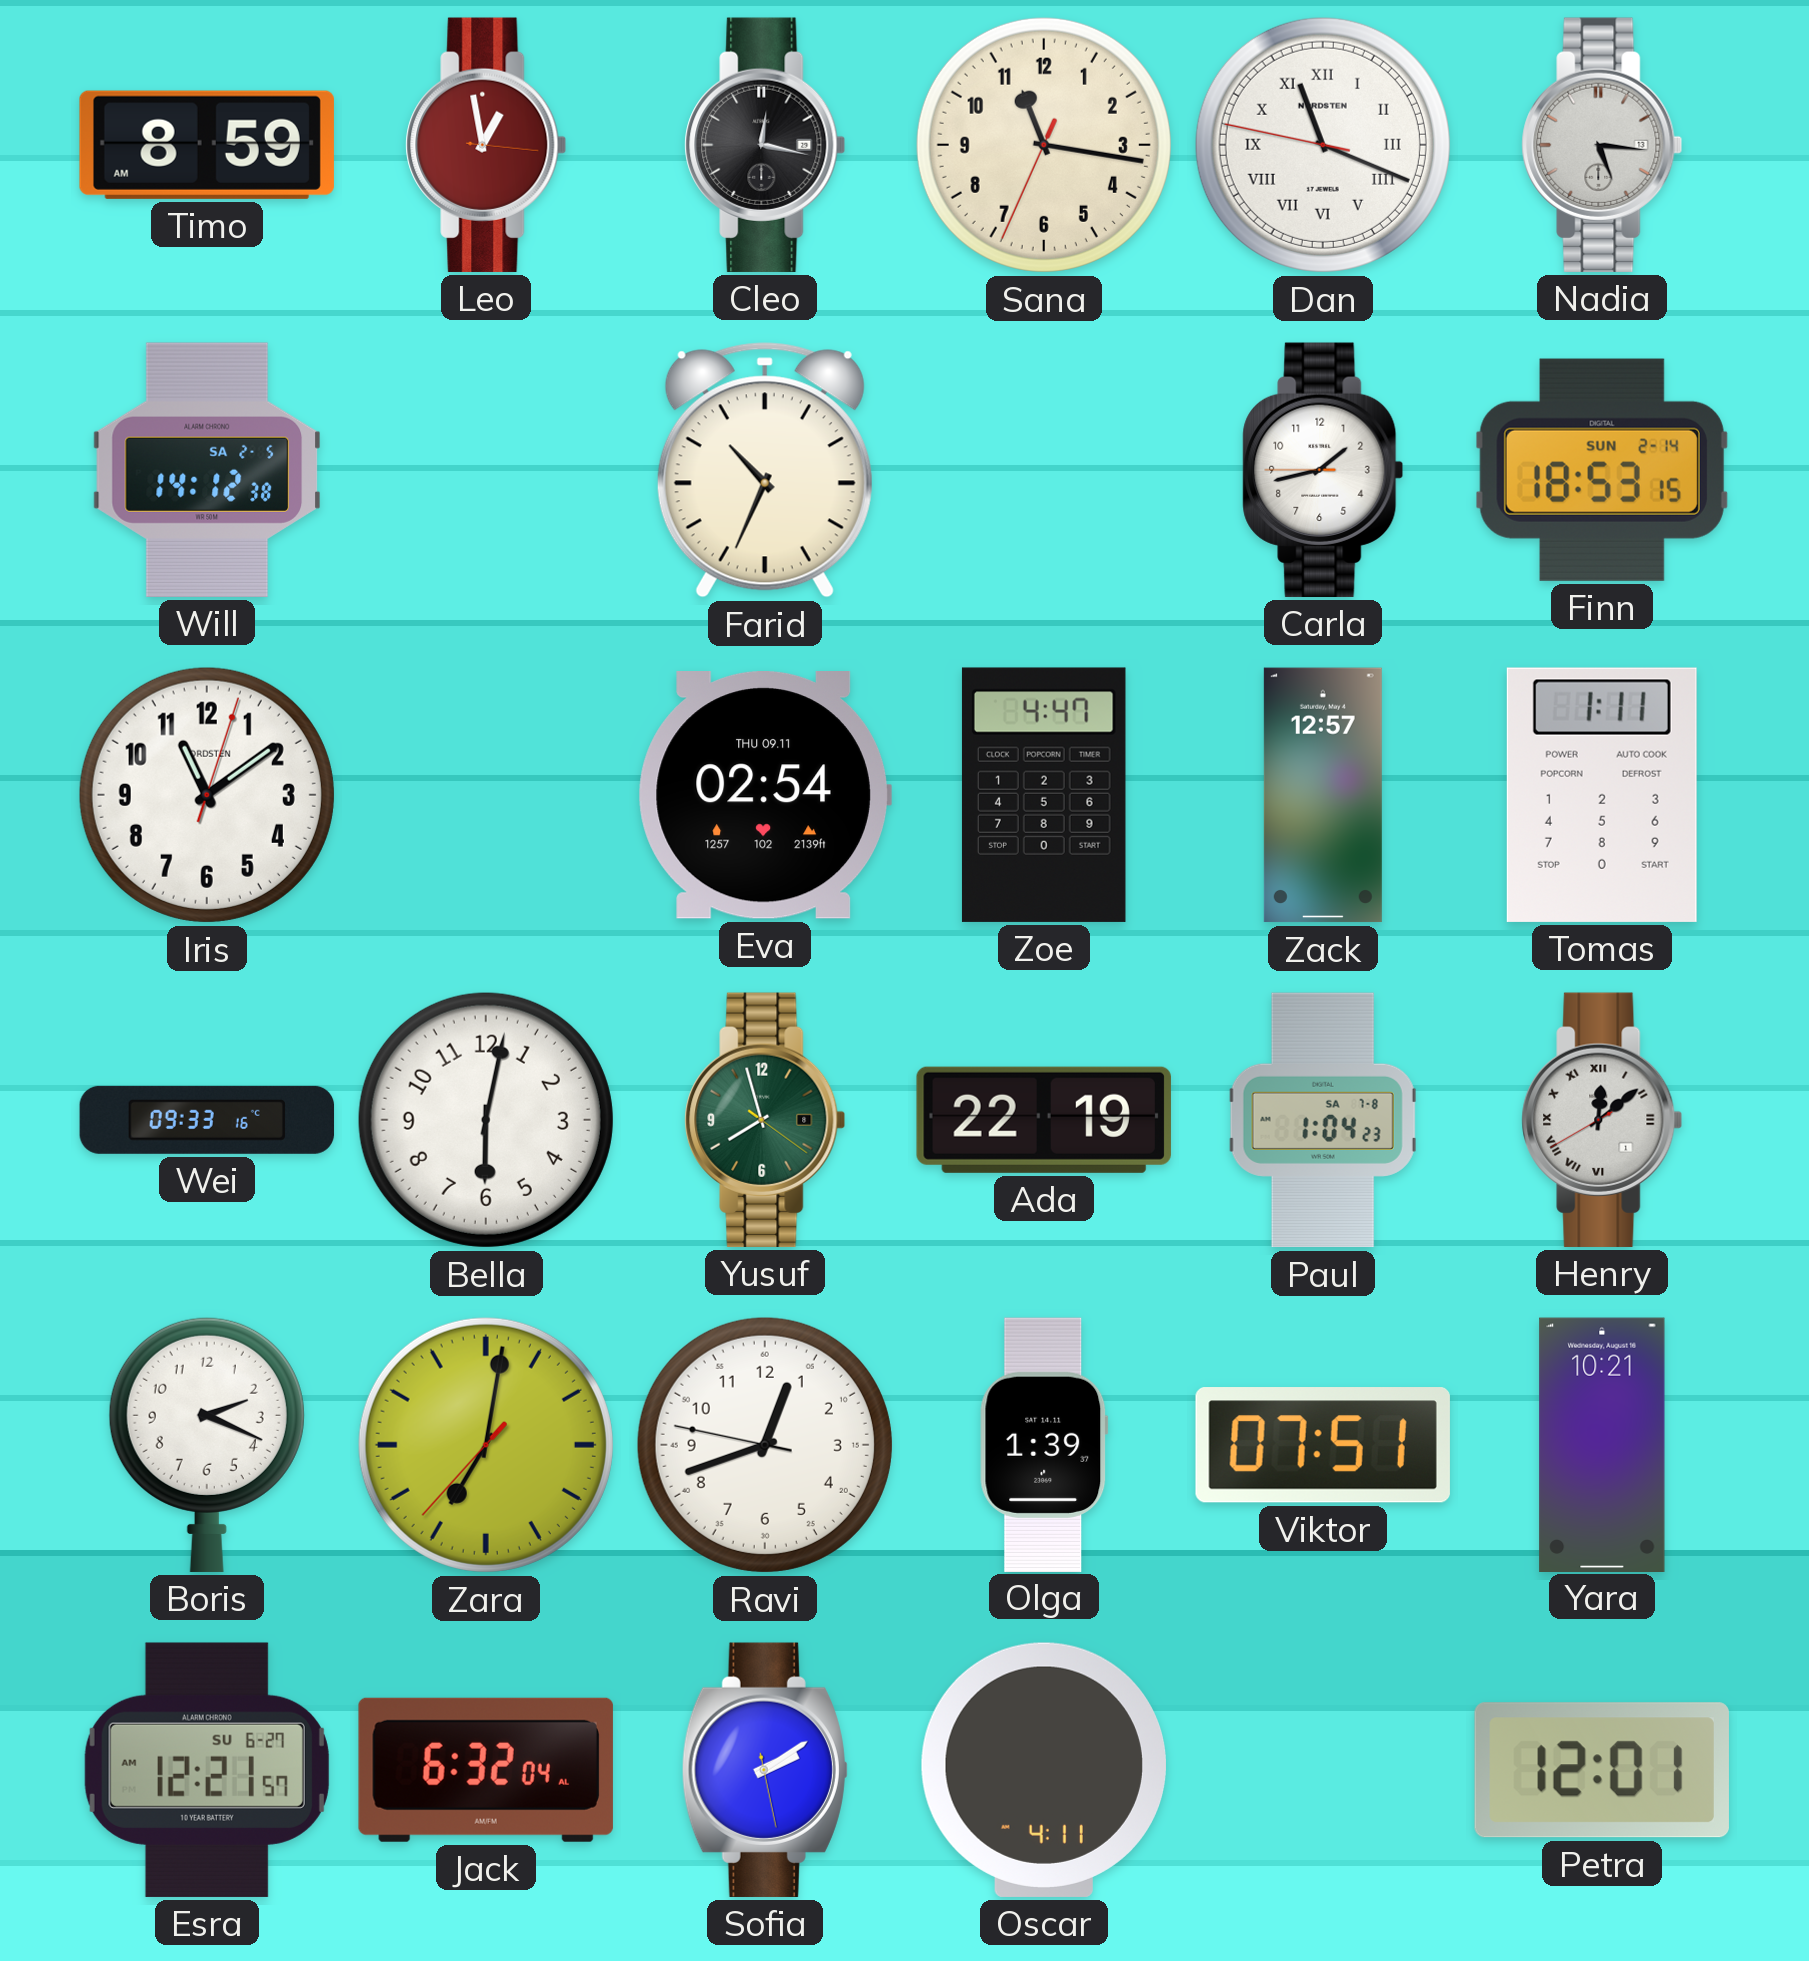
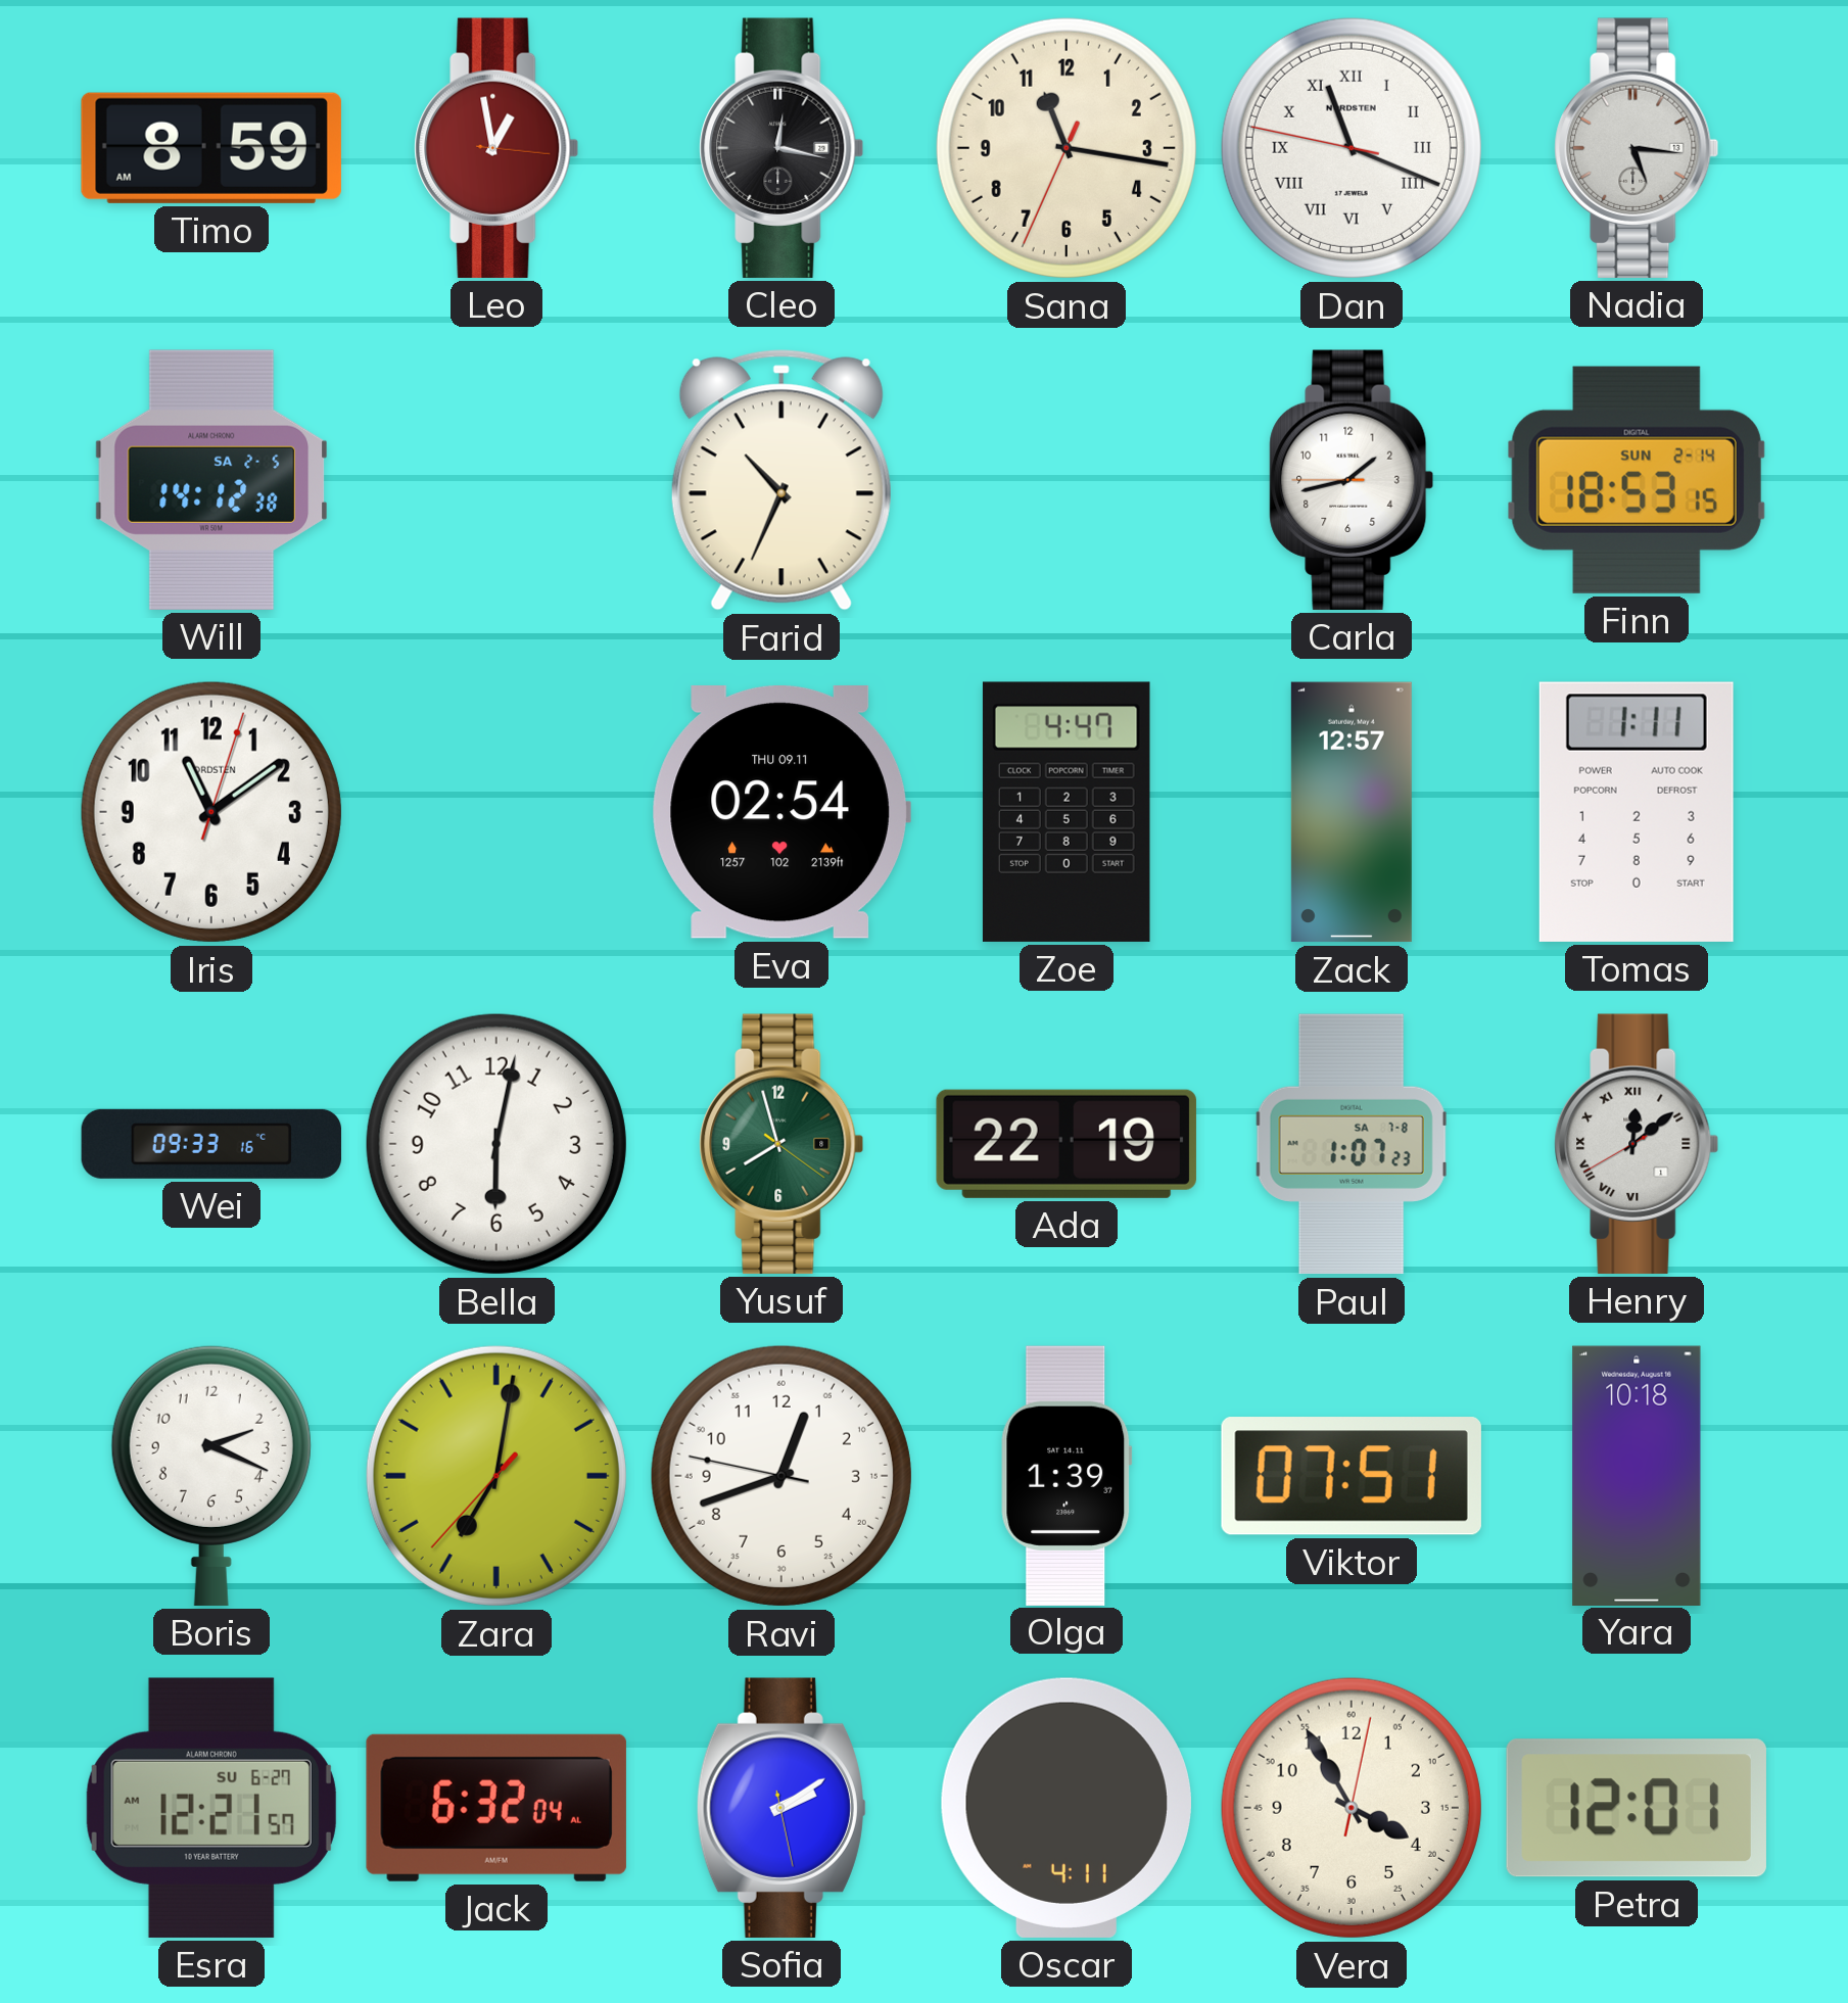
Paul: 1:04 -> 1:07 (1352, 1144)
Yara: 10:21 -> 10:18 (1637, 1475)
Vera: none -> 3:55 (1352, 1808)
